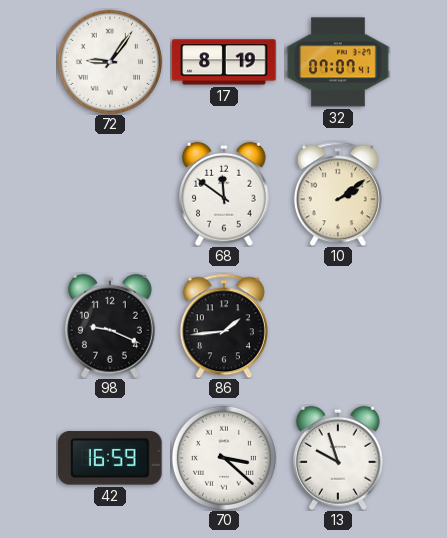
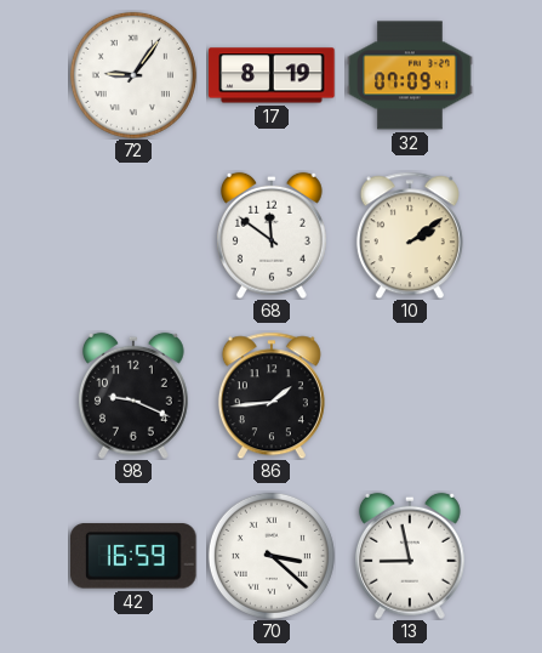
32: 07:07 -> 07:09 (410, 75)
13: 9:57 -> 8:58 (410, 556)
